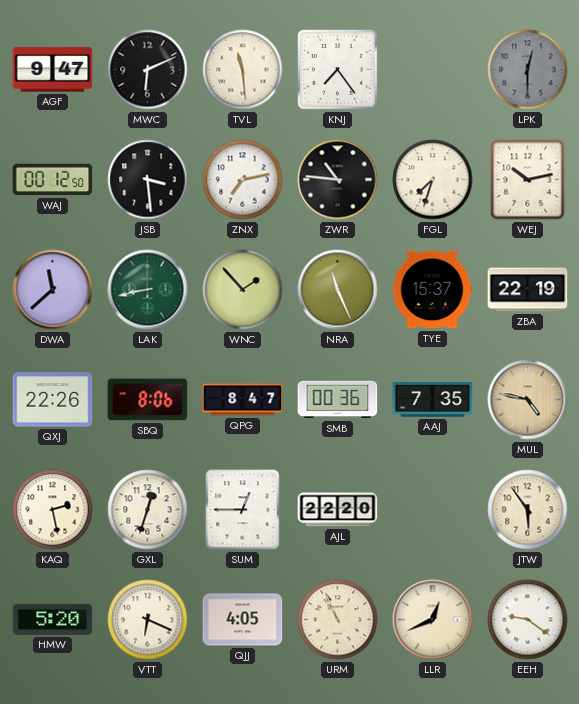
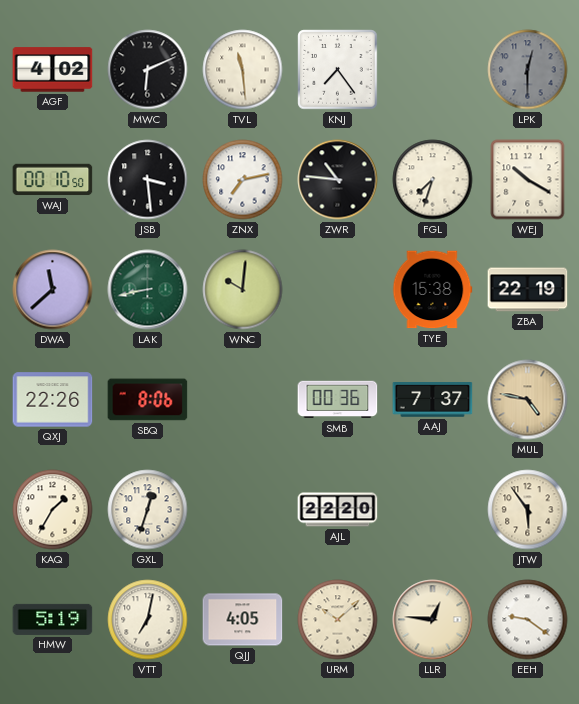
AGF: 9:47 -> 4:02 (53, 70)
WAJ: 00:12 -> 00:10 (53, 180)
WEJ: 10:13 -> 10:20 (528, 180)
WNC: 1:53 -> 10:01 (243, 290)
NRA: 11:26 -> none (338, 290)
TYE: 15:37 -> 15:38 (432, 290)
QPG: 8:47 -> none (243, 400)
AAJ: 7:35 -> 7:37 (433, 400)
KAQ: 2:28 -> 1:35 (53, 510)
SUM: 12:45 -> none (243, 510)
HMW: 5:20 -> 5:19 (53, 619)
VTT: 6:19 -> 7:02 (148, 620)
URM: 10:56 -> 10:08 (338, 620)
LLR: 12:41 -> 12:46 (433, 620)
